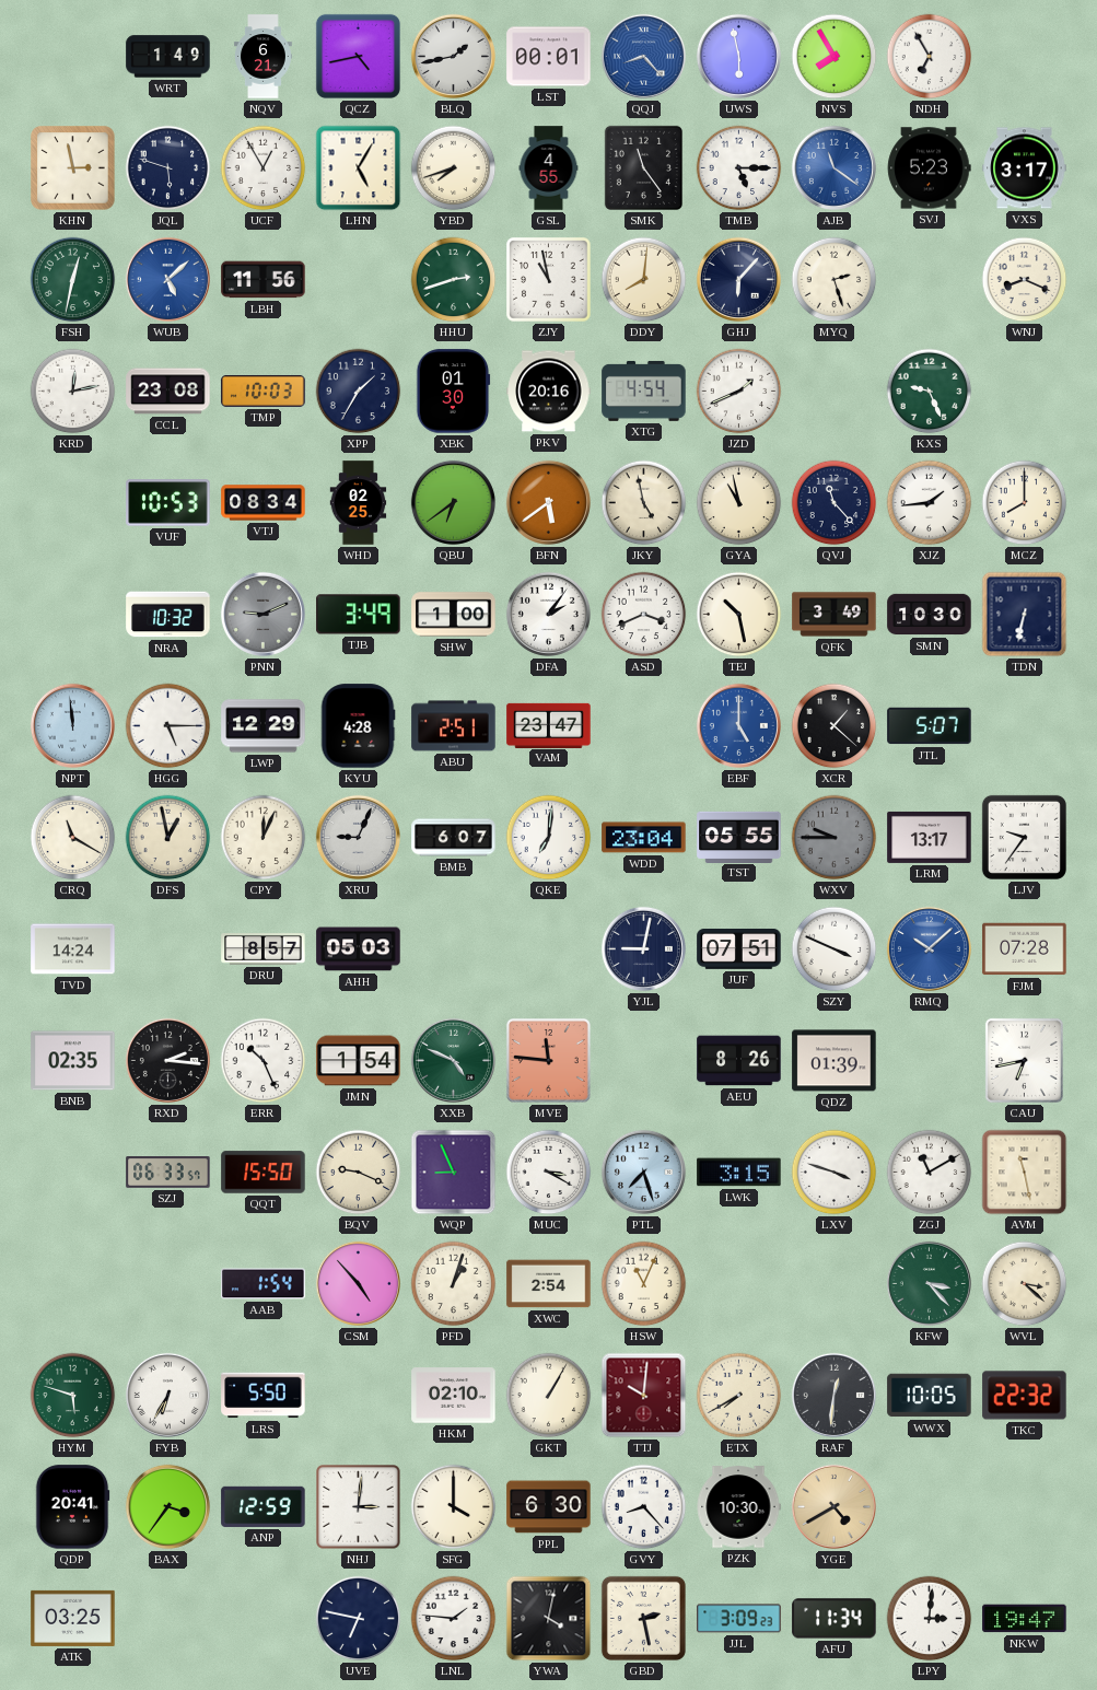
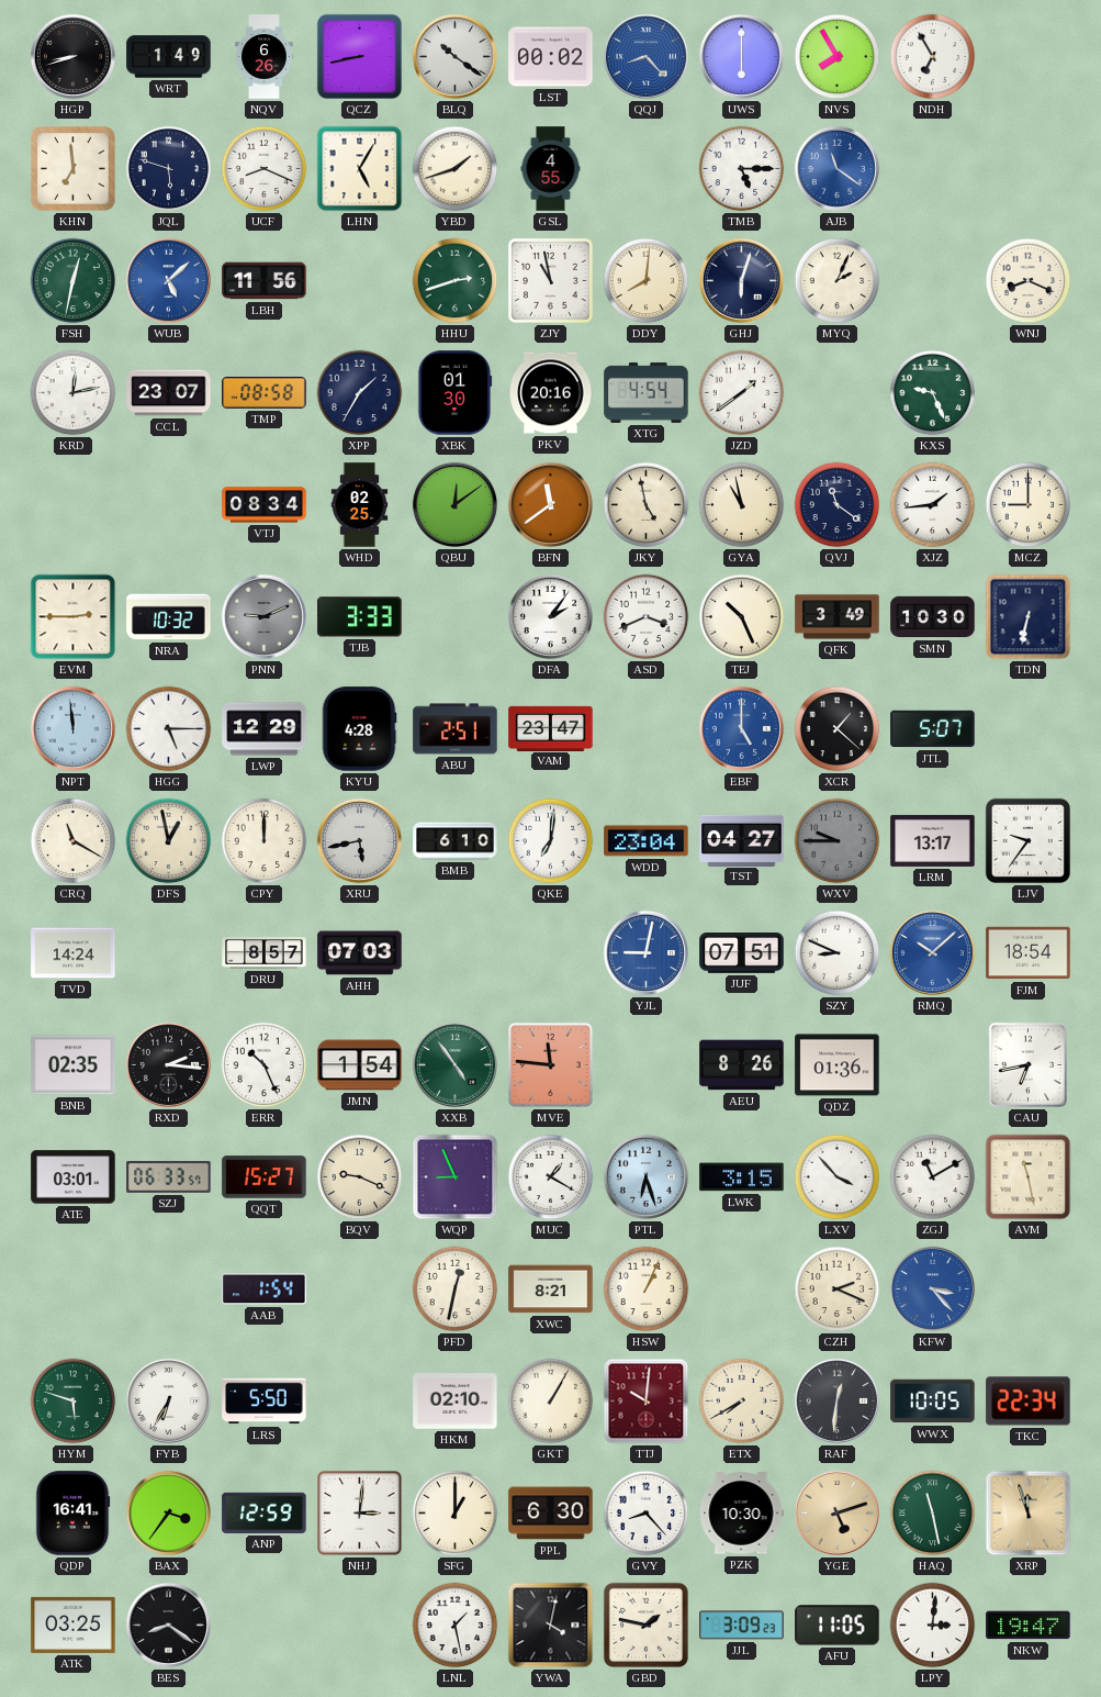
HGP: none -> 8:42 (72, 56)
NQV: 6:21 -> 6:26 (265, 57)
QCZ: 4:43 -> 8:43 (359, 56)
BLQ: 1:43 -> 10:21 (454, 56)
LST: 00:01 -> 00:02 (551, 57)
UWS: 5:58 -> 6:00 (741, 56)
KHN: 2:58 -> 6:59 (74, 169)
UCF: 12:55 -> 8:19 (265, 169)
YBD: 7:42 -> 1:42 (456, 169)
SMK: 11:24 -> none (643, 167)
SVJ: 5:23 -> none (930, 168)
VXS: 3:17 -> none (1025, 168)
GHJ: 6:07 -> 6:03 (741, 280)
MYQ: 2:27 -> 2:04 (838, 281)
CCL: 23:08 -> 23:07 (169, 393)
TMP: 10:03 -> 08:58 (265, 392)
JZD: 1:41 -> 1:39 (742, 393)
VUF: 10:53 -> none (168, 503)
QBU: 6:39 -> 12:09 (454, 504)
BFN: 5:39 -> 11:39 (550, 504)
QVJ: 11:23 -> 11:21 (838, 505)
MCZ: 8:00 -> 9:00 (1029, 505)
EVM: none -> 2:45 (74, 617)
TJB: 3:49 -> 3:33 (360, 617)
SHW: 1:00 -> none (454, 615)
TEJ: 10:28 -> 10:26 (742, 617)
CPY: 12:04 -> 12:00 (265, 841)
XRU: 9:04 -> 5:43 (359, 840)
BMB: 6:07 -> 6:10 (456, 841)
TST: 05:55 -> 04:27 (742, 840)
AHH: 05:03 -> 07:03 (360, 953)
YJL dial: navy -> blue (645, 952)
SZY: 3:49 -> 8:49 (838, 953)
FJM: 07:28 -> 18:54 (1029, 953)
XXB: 4:49 -> 4:54 (454, 1064)
QDZ: 01:39 -> 01:36 (838, 1065)
ATE: none -> 03:01 (74, 1177)
QQT: 15:50 -> 15:27 (265, 1177)
MUC: 3:20 -> 1:20 (551, 1177)
PTL: 7:27 -> 6:27 (645, 1176)
LXV: 3:48 -> 3:53 (838, 1177)
CSM: 4:53 -> none (358, 1283)
PFD: 1:03 -> 12:32 (456, 1290)
XWC: 2:54 -> 8:21 (551, 1290)
HSW: 11:04 -> 1:04 (647, 1290)
CZH: none -> 2:19 (838, 1290)
KFW dial: green -> blue (932, 1288)
WVL: 3:22 -> none (1025, 1284)
TKC: 22:32 -> 22:34 (1029, 1402)
QDP: 20:41 -> 16:41 (72, 1514)
SFG: 4:00 -> 1:00 (456, 1514)
YGE: 4:40 -> 5:12 (836, 1512)
HAQ: none -> 11:28 (933, 1514)
XRP: none -> 11:57 (1029, 1514)
BES: none -> 8:21 (168, 1625)
UVE: 6:47 -> none (359, 1619)
LNL: 1:46 -> 1:28 (456, 1626)
GBD: 2:28 -> 1:47 (645, 1625)
AFU: 11:34 -> 11:05 (838, 1626)
